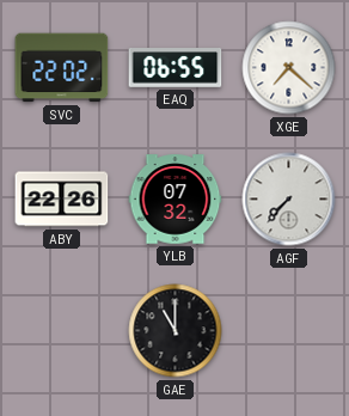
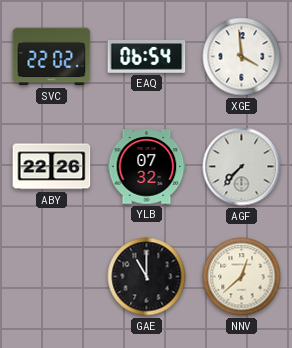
EAQ: 06:55 -> 06:54 (147, 57)
XGE: 7:22 -> 3:59 (242, 57)
NNV: none -> 12:38 (242, 277)
